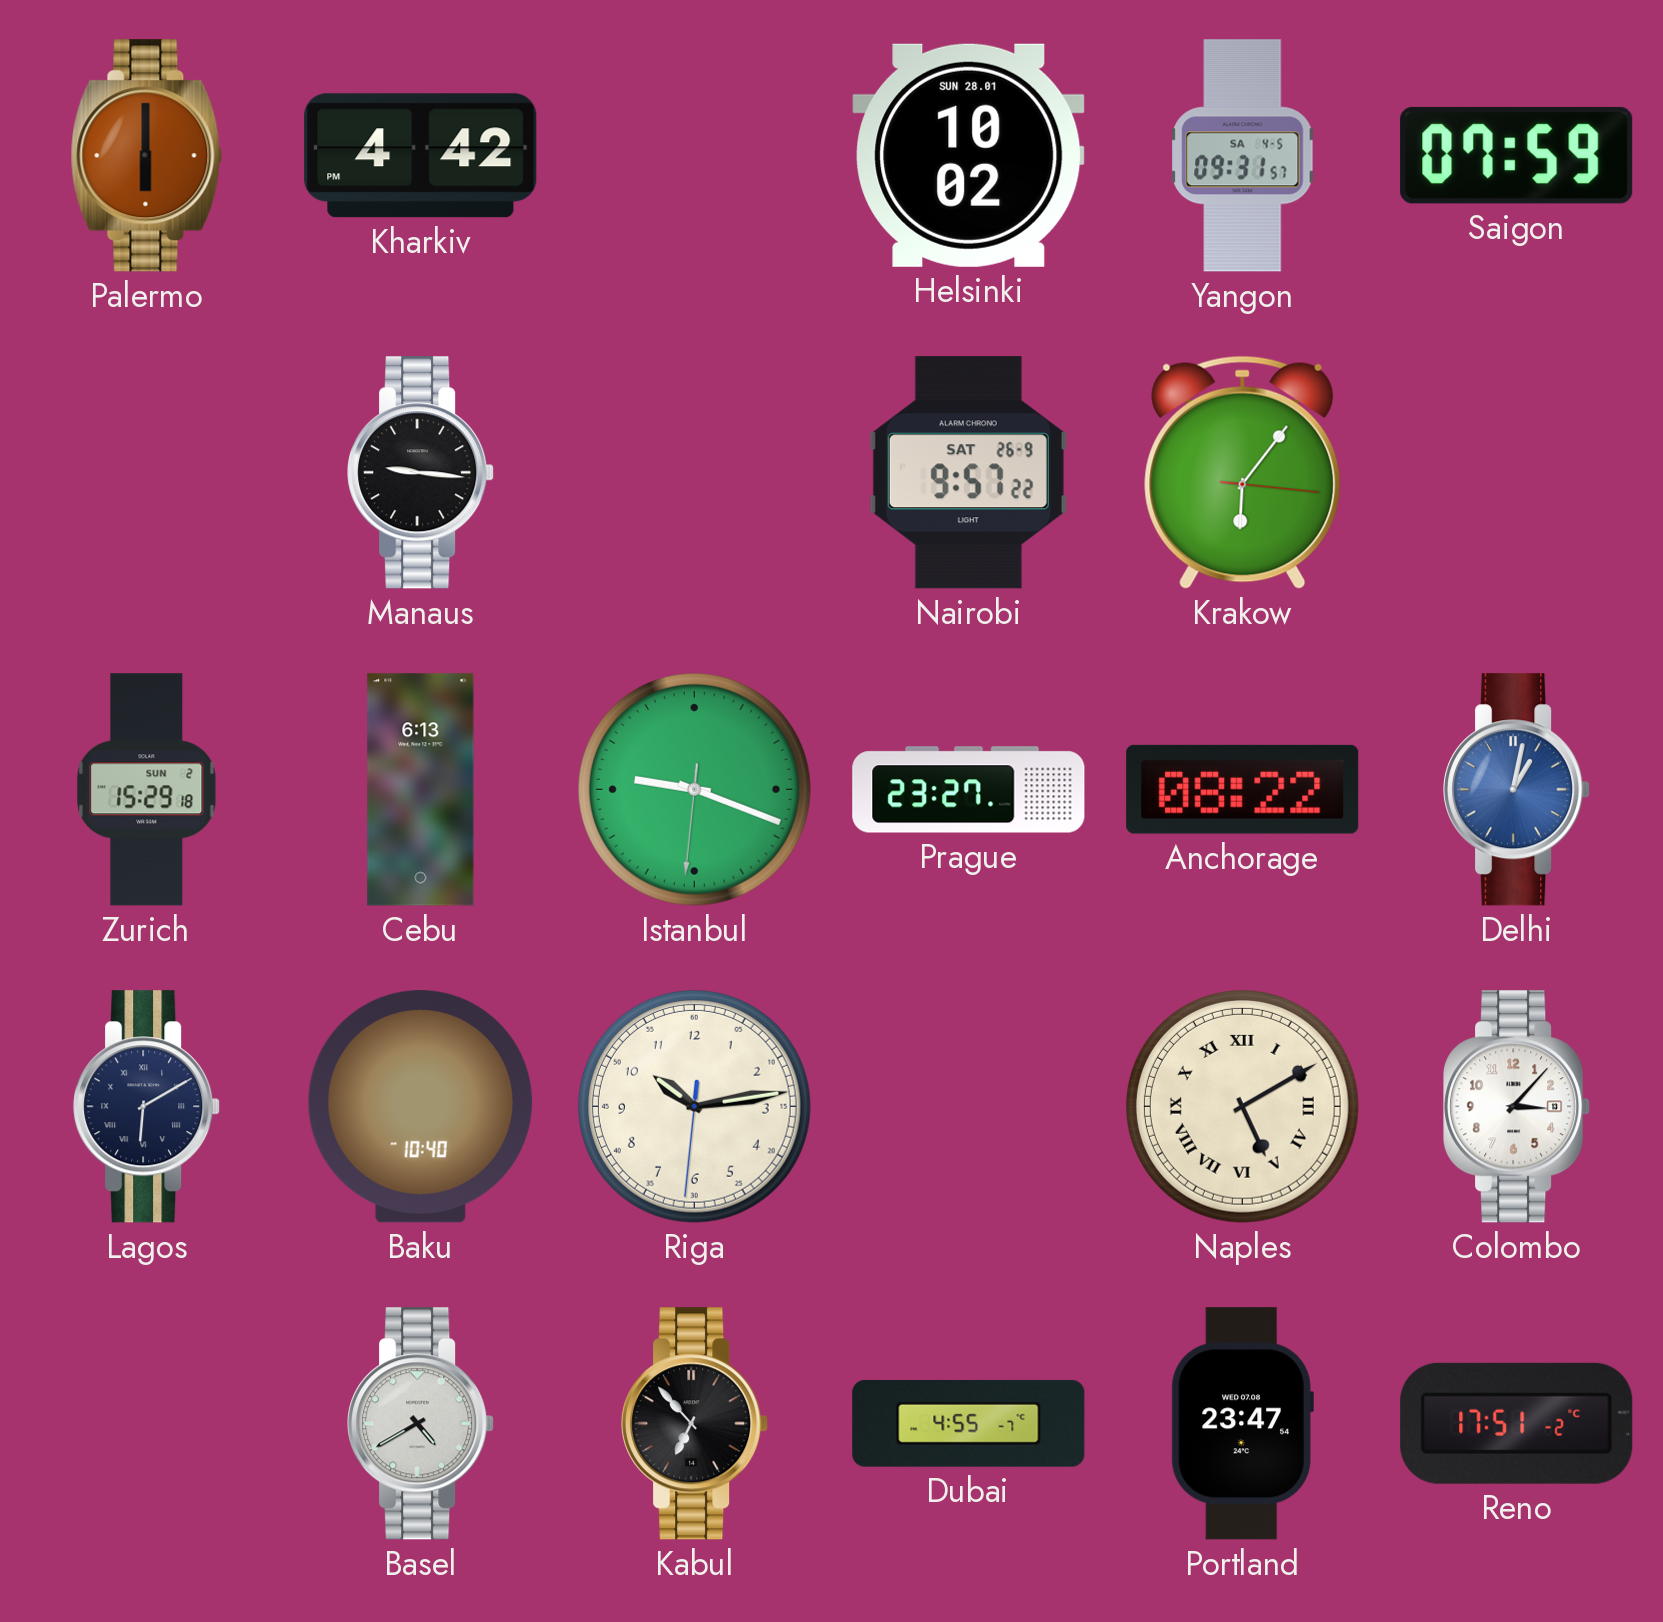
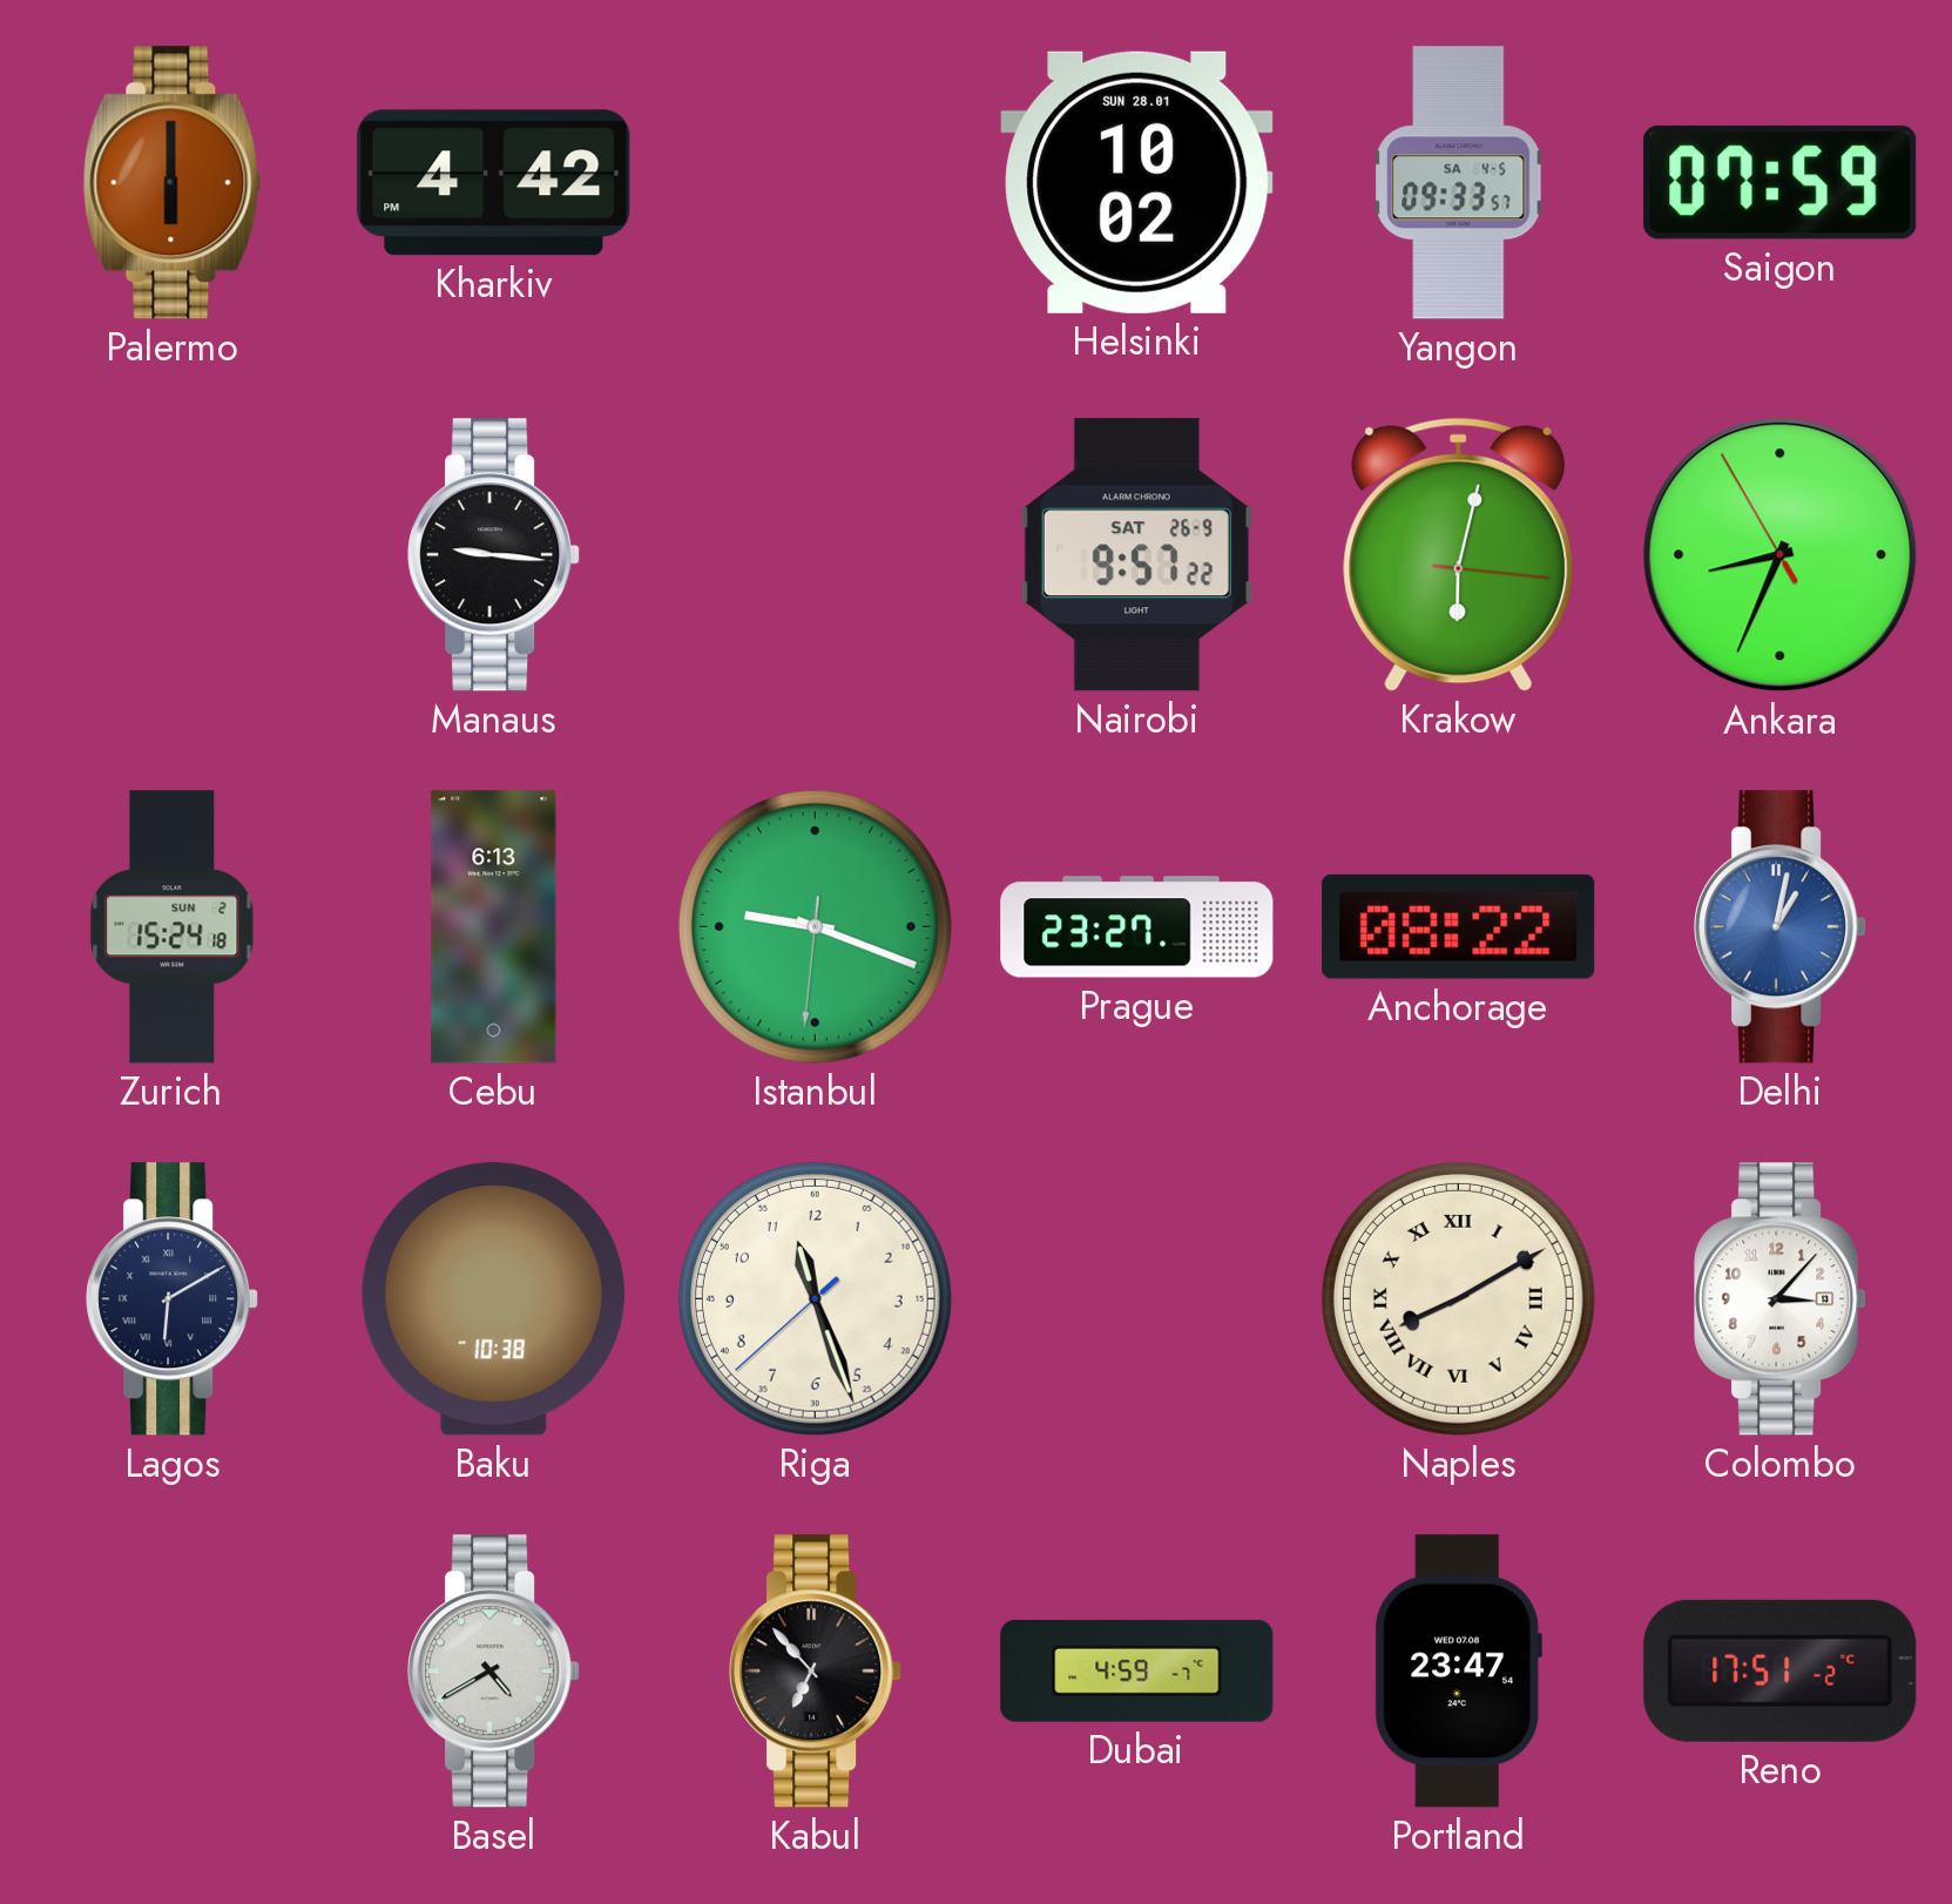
Yangon: 09:31 -> 09:33 (1459, 183)
Krakow: 6:06 -> 6:02 (1459, 554)
Ankara: none -> 8:33 (1781, 555)
Zurich: 15:29 -> 15:24 (173, 927)
Baku: 10:40 -> 10:38 (493, 1299)
Riga: 10:13 -> 11:26 (815, 1298)
Naples: 5:10 -> 8:10 (1458, 1298)
Dubai: 4:55 -> 4:59 (1137, 1670)
